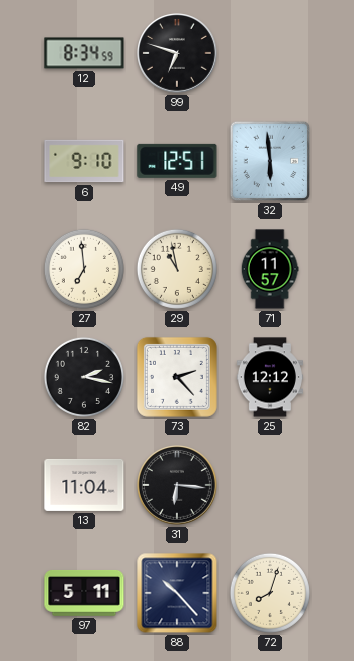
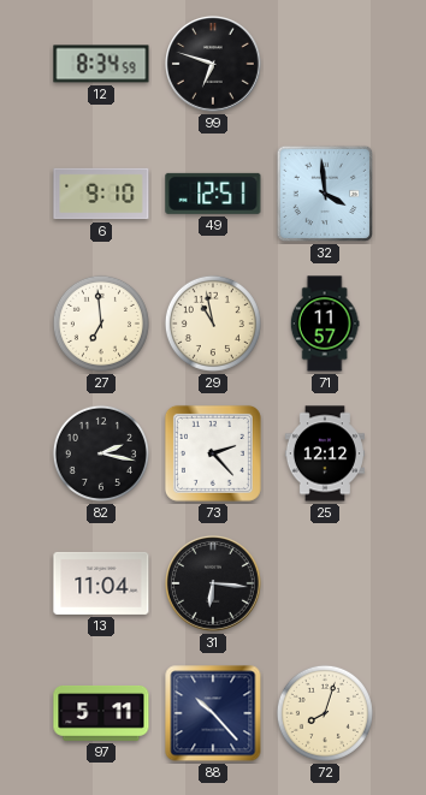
32: 5:59 -> 3:59 (325, 194)
